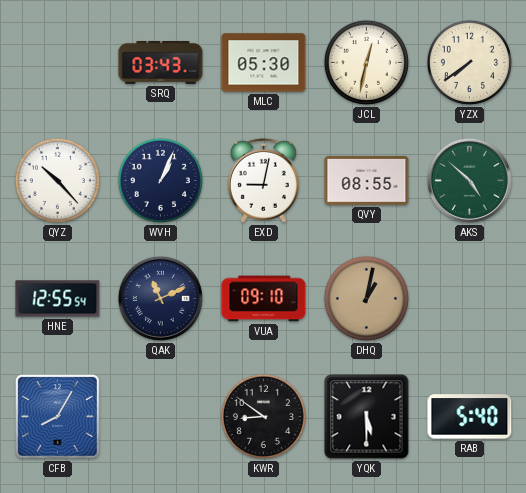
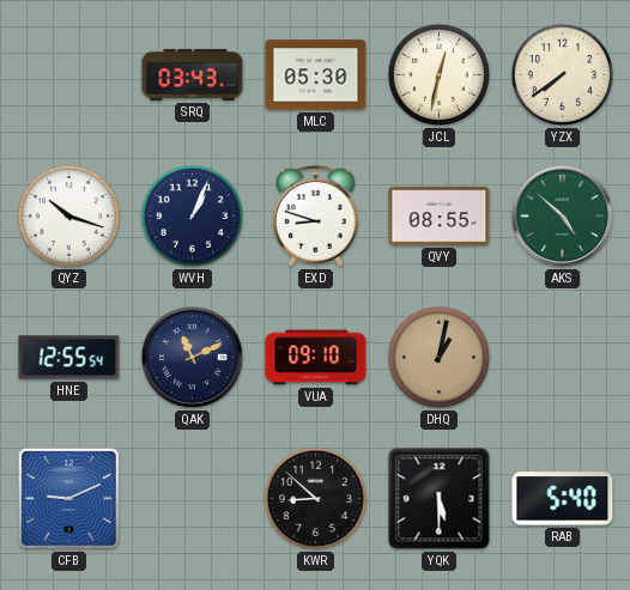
QYZ: 10:23 -> 10:18 (68, 215)
EXD: 9:02 -> 8:48 (315, 215)
CFB: 8:05 -> 9:11 (68, 498)
KWR: 8:51 -> 8:52 (315, 498)
